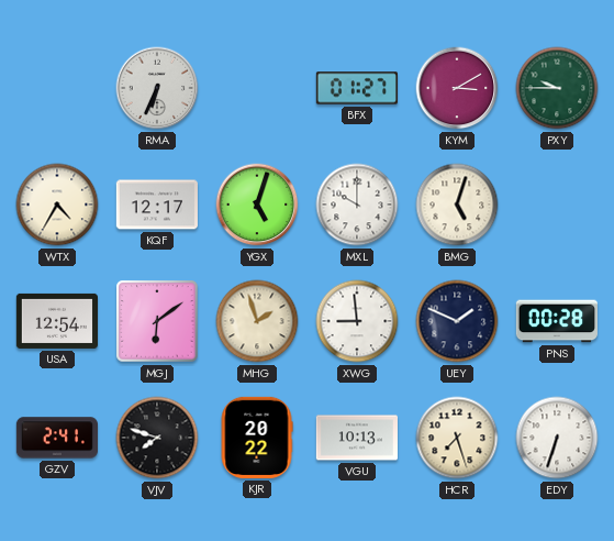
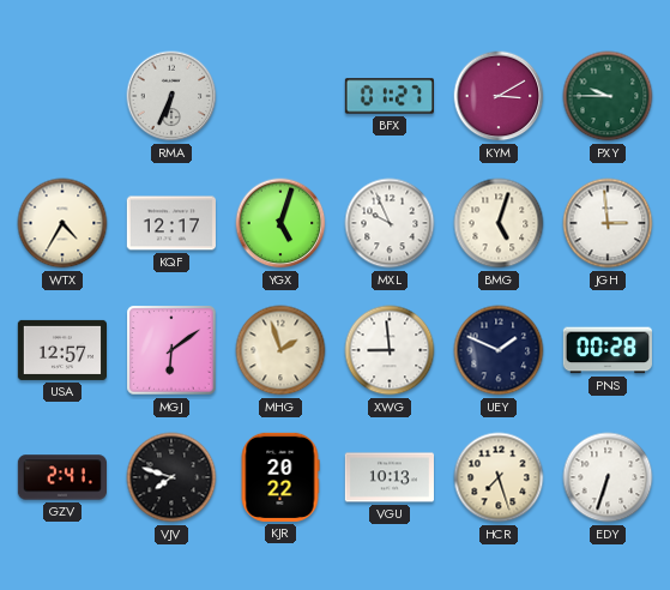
MXL: 10:00 -> 9:56 (390, 223)
JGH: none -> 2:59 (608, 223)
USA: 12:54 -> 12:57 (61, 350)
